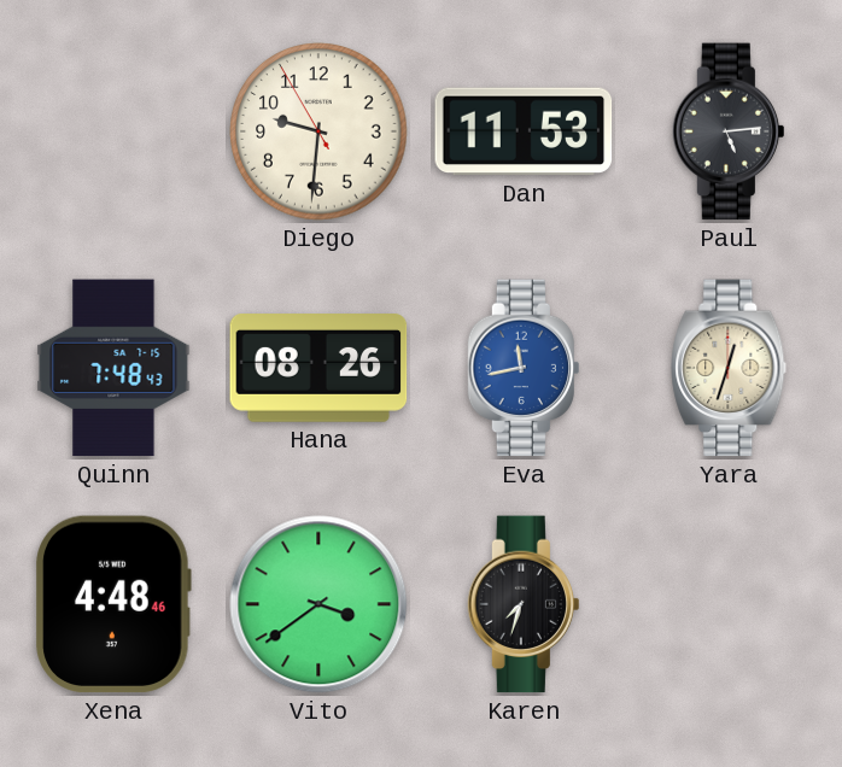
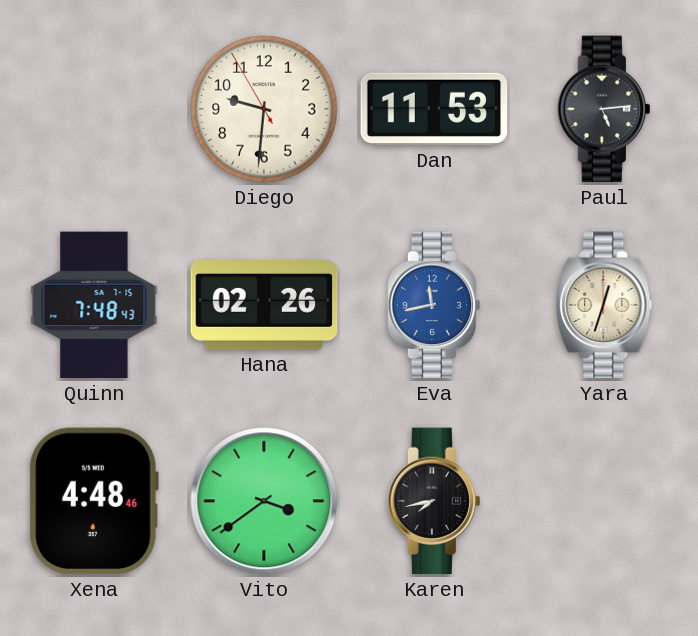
Hana: 08:26 -> 02:26 (264, 306)
Karen: 7:33 -> 7:43 (433, 501)
